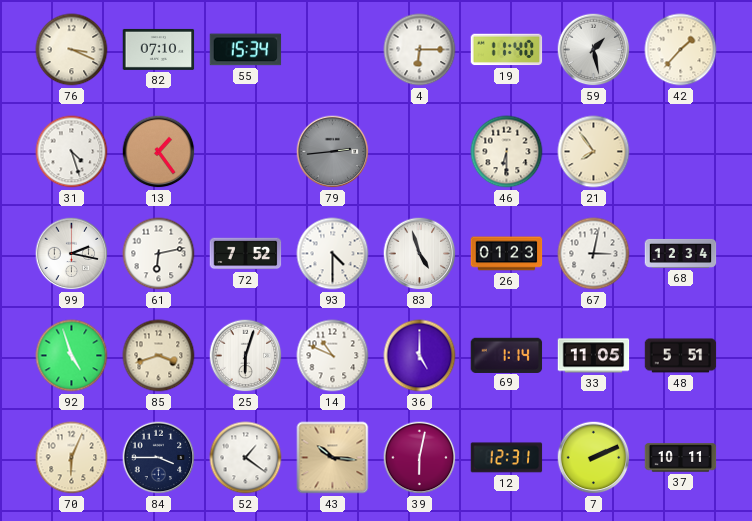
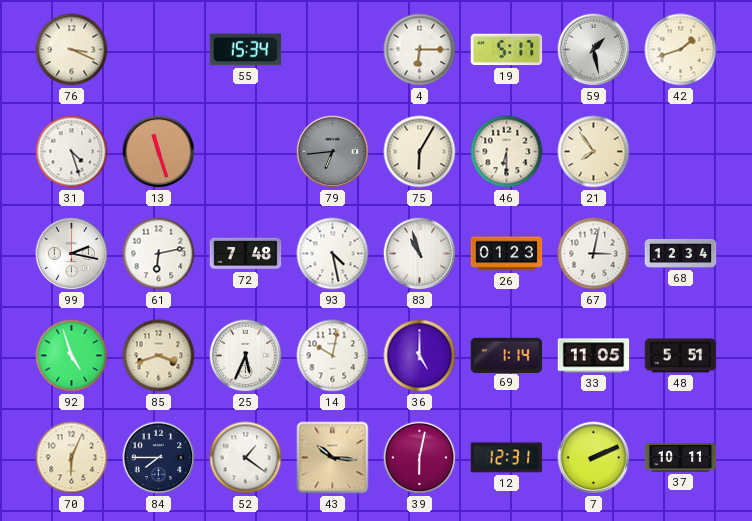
82: 07:10 -> none (159, 49)
19: 11:40 -> 5:17 (507, 50)
42: 1:37 -> 1:42 (681, 50)
13: 1:24 -> 11:27 (159, 152)
79: 2:44 -> 6:44 (333, 152)
75: none -> 6:05 (420, 152)
72: 7:52 -> 7:48 (246, 254)
93: 4:30 -> 4:28 (333, 254)
83: 4:57 -> 10:57 (420, 254)
25: 6:03 -> 5:34 (246, 356)
14: 10:49 -> 10:02 (333, 356)
84: 3:45 -> 7:45 (159, 458)
